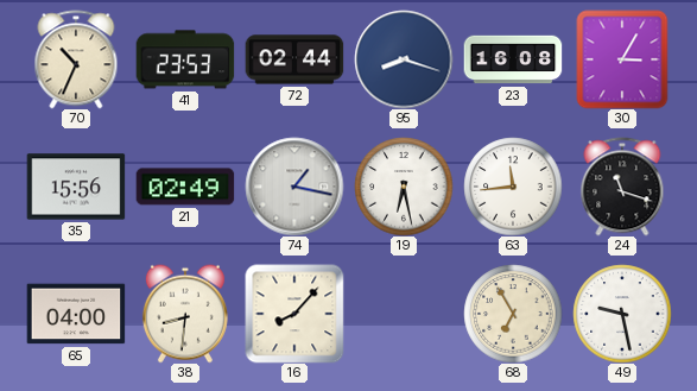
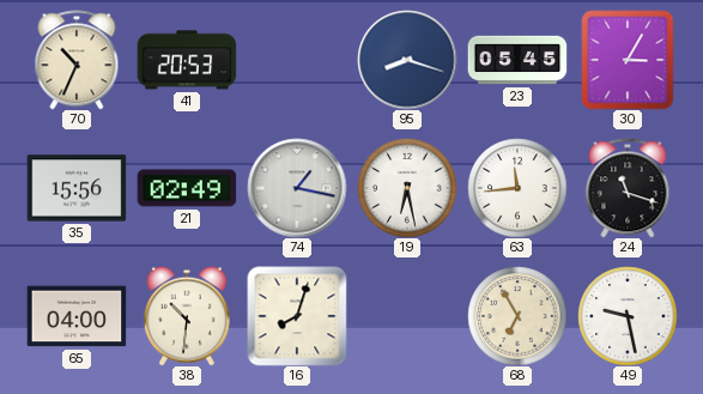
41: 23:53 -> 20:53 (187, 60)
72: 02:44 -> none (294, 59)
23: 16:08 -> 05:45 (517, 60)
38: 8:31 -> 10:31 (187, 316)
16: 8:07 -> 8:03 (297, 316)
